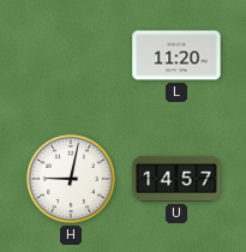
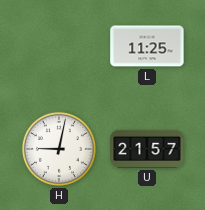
L: 11:20 -> 11:25 (147, 46)
U: 14:57 -> 21:57 (147, 149)
